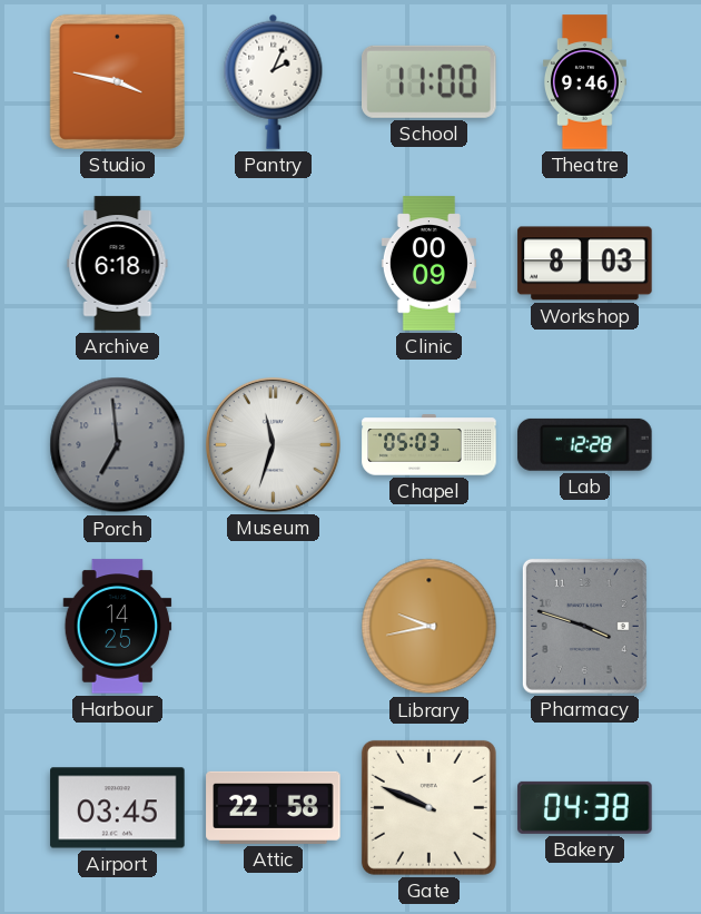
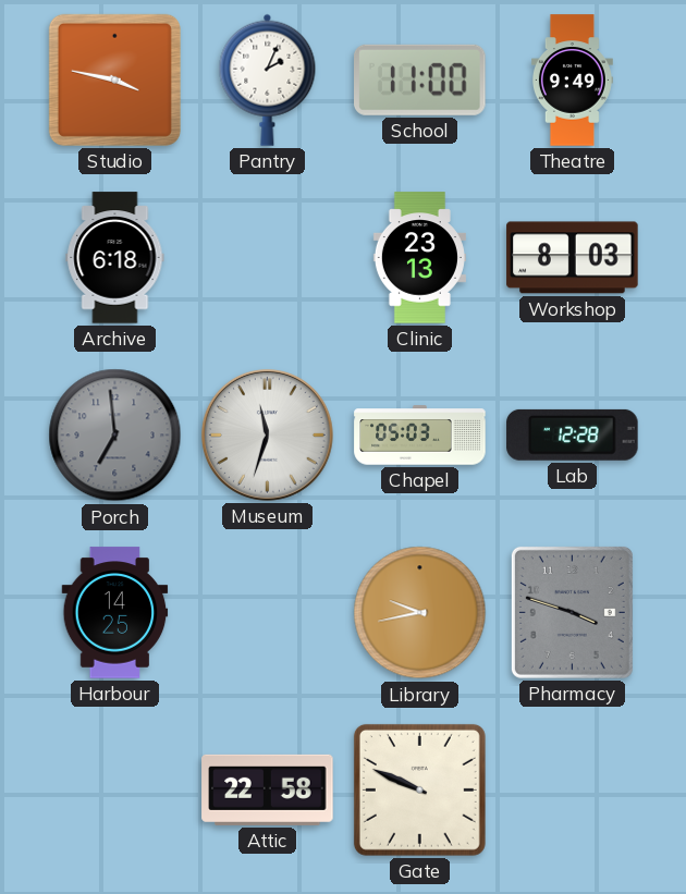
Theatre: 9:46 -> 9:49 (572, 81)
Clinic: 00:09 -> 23:13 (419, 258)
Airport: 03:45 -> none (118, 808)
Bakery: 04:38 -> none (585, 807)
